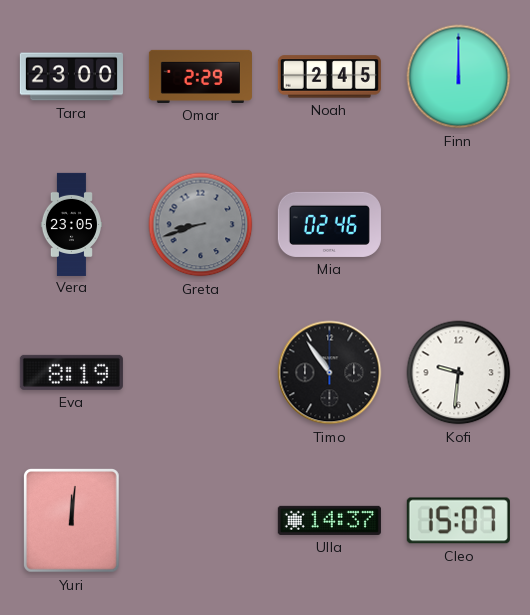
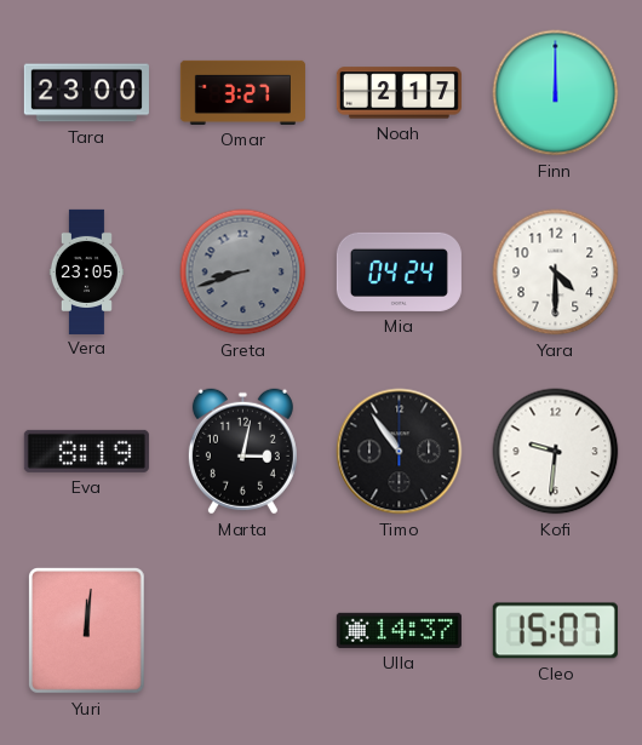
Omar: 2:29 -> 3:27 (242, 92)
Noah: 2:45 -> 2:17 (399, 93)
Mia: 02:46 -> 04:24 (399, 271)
Yara: none -> 4:30 (556, 273)
Marta: none -> 3:02 (242, 452)
